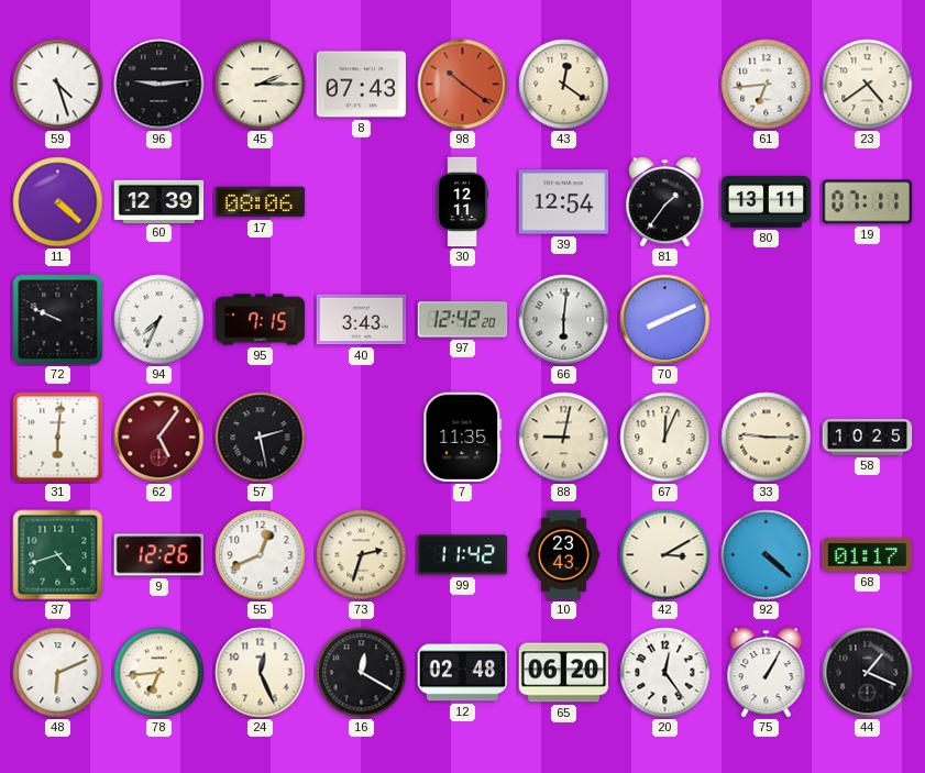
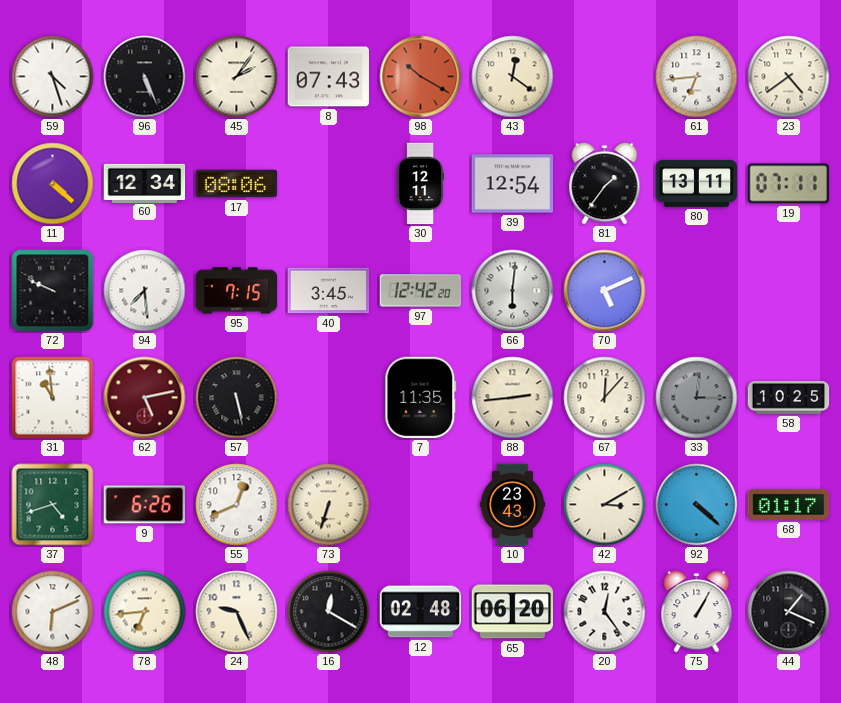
96: 9:14 -> 5:26 (145, 77)
45: 2:15 -> 2:06 (237, 77)
98: 10:21 -> 10:20 (421, 77)
60: 12:39 -> 12:34 (145, 183)
94: 7:34 -> 7:29 (145, 291)
40: 3:43 -> 3:45 (329, 291)
70: 8:11 -> 5:11 (605, 291)
31: 6:01 -> 10:59 (53, 398)
62: 5:06 -> 5:13 (145, 398)
57: 2:28 -> 5:28 (237, 398)
88: 9:02 -> 2:44 (513, 398)
67: 12:04 -> 12:07 (605, 398)
33: 9:15 -> 12:15 (697, 398)
33 dial: cream -> grey (697, 398)
9: 12:26 -> 6:26 (144, 505)
73: 2:33 -> 6:33 (329, 505)
99: 11:42 -> none (463, 555)
24: 12:26 -> 9:26 (237, 612)
